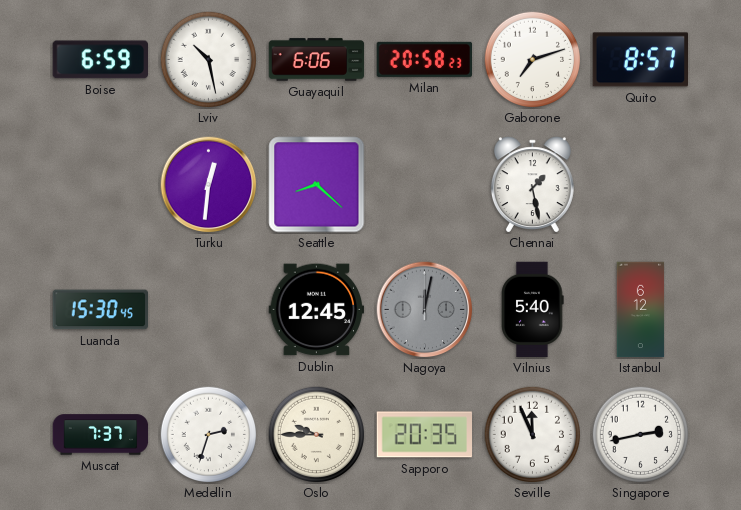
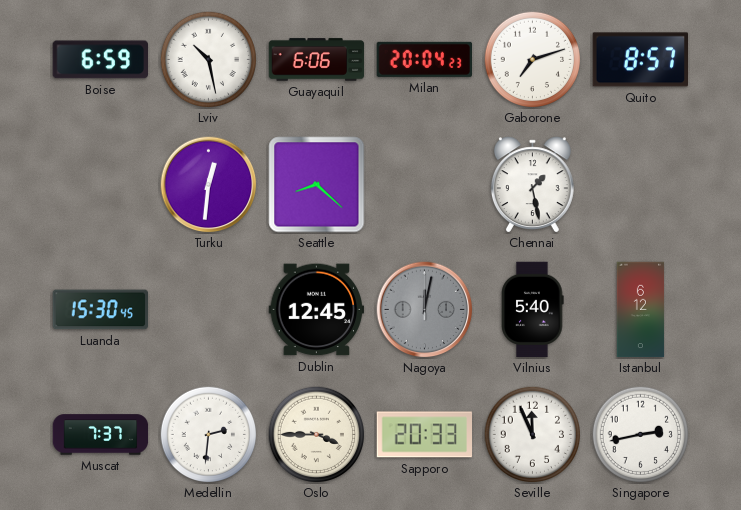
Milan: 20:58 -> 20:04 (424, 59)
Medellin: 2:33 -> 2:31 (208, 434)
Oslo: 9:45 -> 3:45 (316, 434)
Sapporo: 20:35 -> 20:33 (425, 435)
